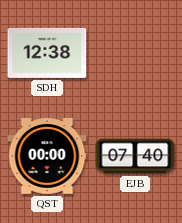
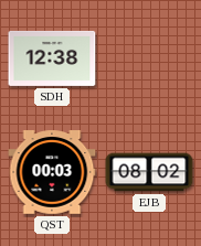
QST: 00:00 -> 00:03 (52, 172)
EJB: 07:40 -> 08:02 (149, 172)
